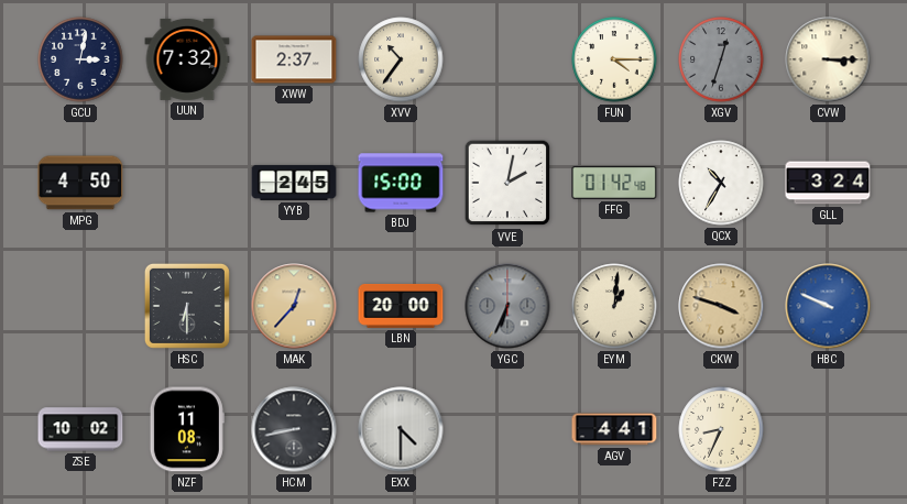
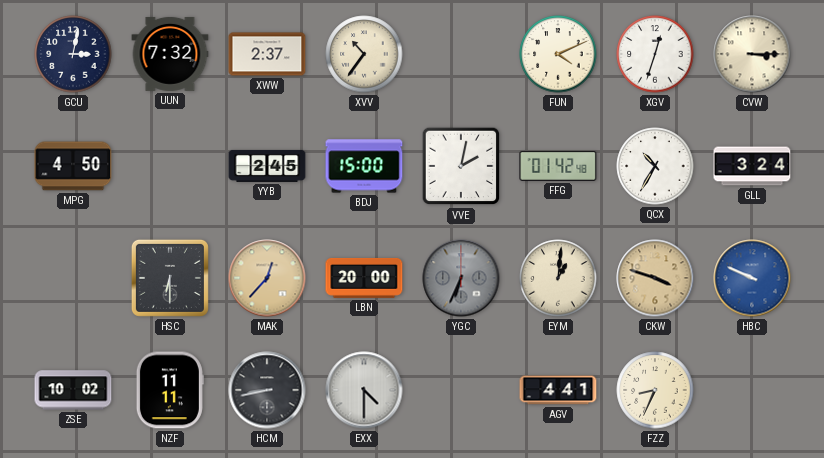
FUN: 4:15 -> 4:11 (558, 54)
XGV dial: grey -> white (655, 54)
NZF: 11:08 -> 11:11 (170, 390)
